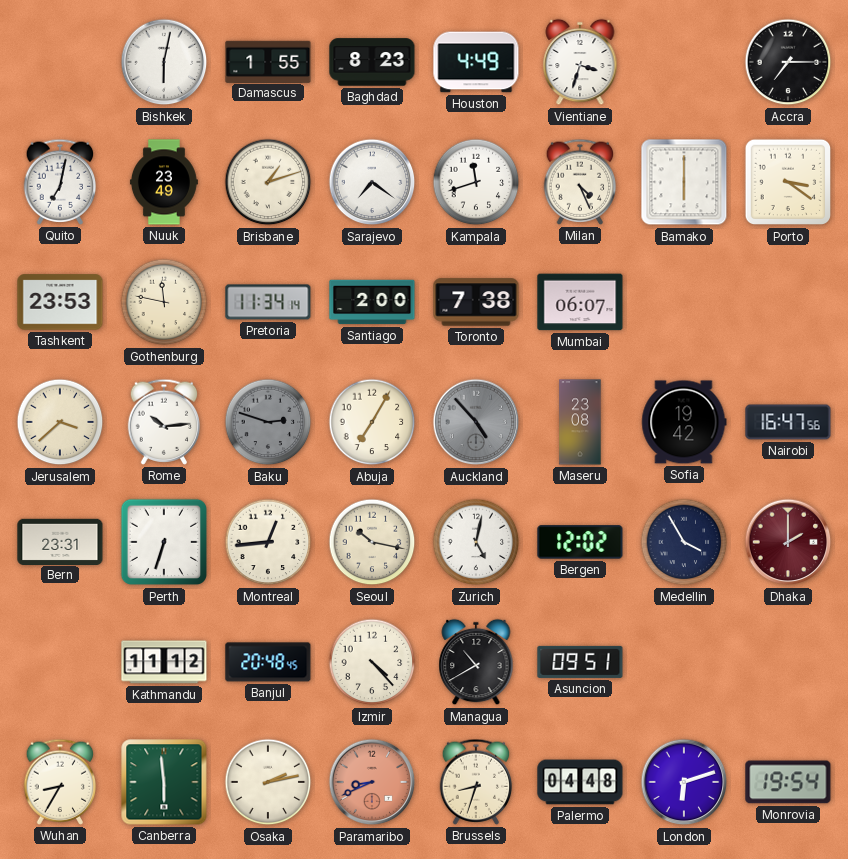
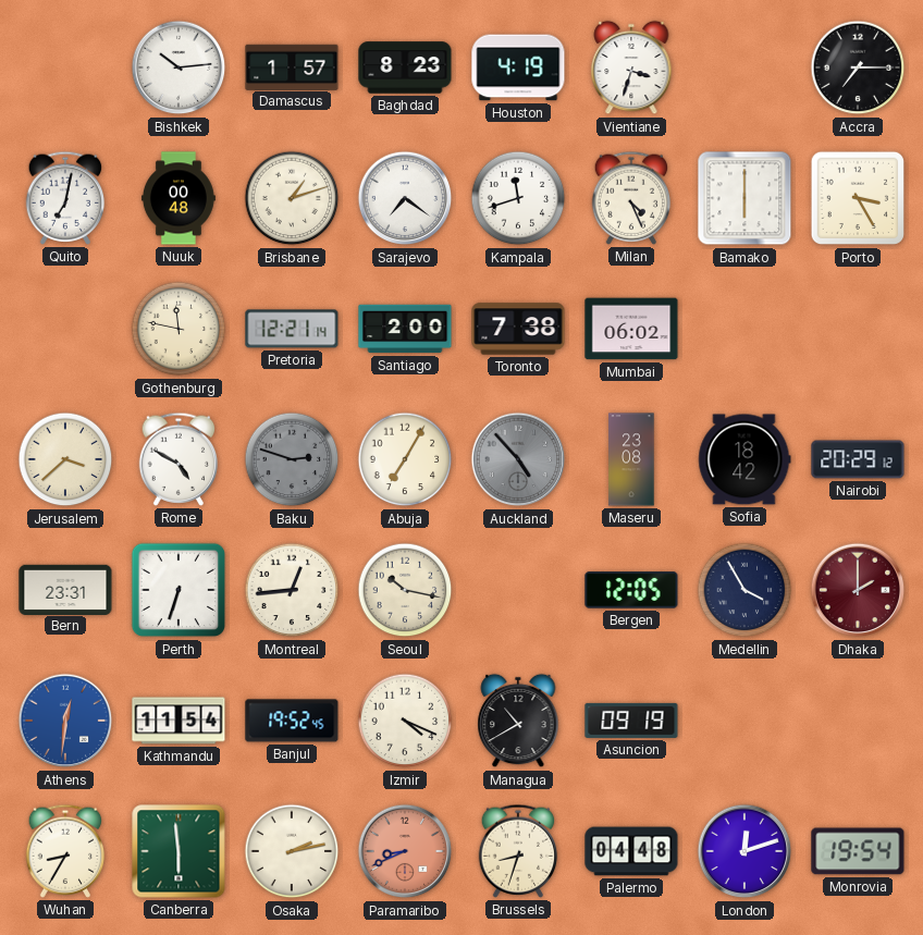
Bishkek: 6:02 -> 10:14 (179, 67)
Damascus: 1:55 -> 1:57 (292, 66)
Houston: 4:49 -> 4:19 (518, 67)
Nuuk: 23:49 -> 00:48 (179, 198)
Porto: 3:21 -> 3:25 (858, 198)
Tashkent: 23:53 -> none (60, 302)
Pretoria: 11:34 -> 12:21 (292, 329)
Mumbai: 06:07 -> 06:02 (631, 329)
Rome: 10:14 -> 4:50 (179, 459)
Sofia: 19:42 -> 18:42 (744, 459)
Nairobi: 16:47 -> 20:29 (858, 459)
Zurich: 5:02 -> none (476, 542)
Bergen: 12:02 -> 12:05 (631, 590)
Athens: none -> 12:31 (65, 721)
Kathmandu: 11:12 -> 11:54 (179, 721)
Banjul: 20:48 -> 19:52 (292, 721)
Izmir: 4:23 -> 4:19 (405, 721)
Asuncion: 09:51 -> 09:19 (631, 721)
London: 6:12 -> 12:12 (744, 851)
